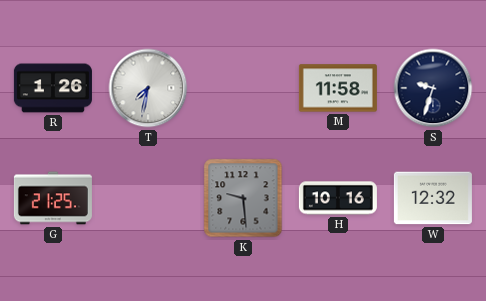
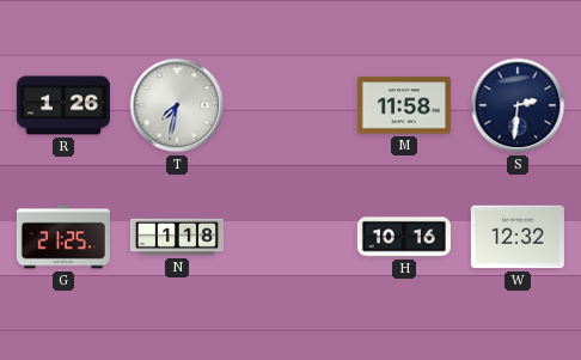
S: 9:33 -> 2:31 (518, 105)
N: none -> 1:18 (177, 237)
K: 9:29 -> none (243, 198)
